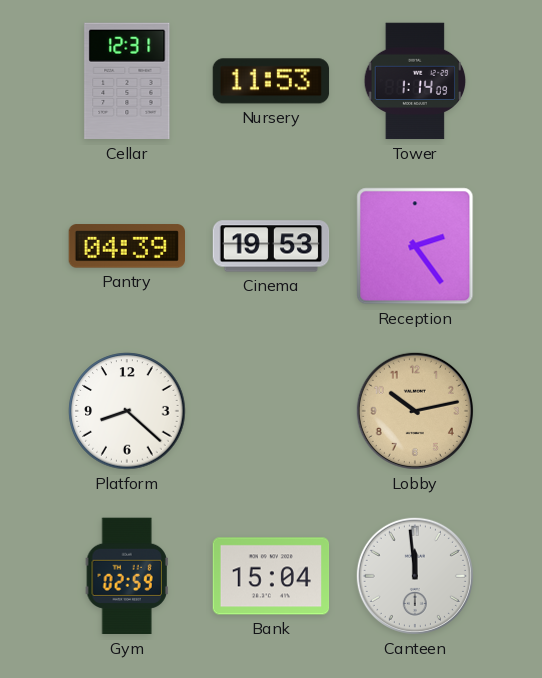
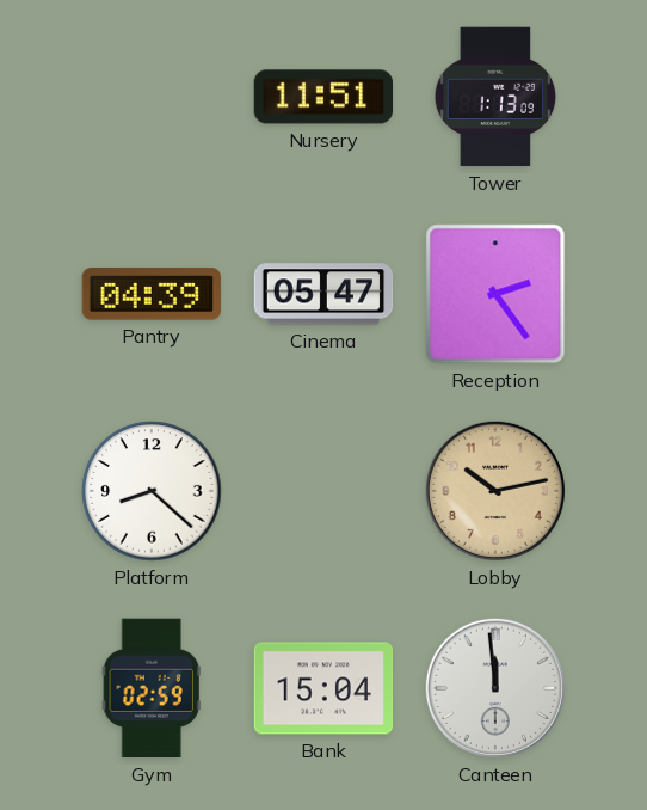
Cellar: 12:31 -> none (127, 81)
Nursery: 11:53 -> 11:51 (323, 97)
Tower: 1:14 -> 1:13 (495, 97)
Cinema: 19:53 -> 05:47 (323, 294)
